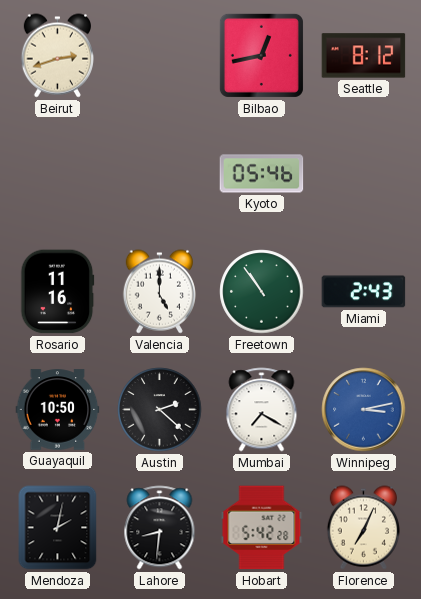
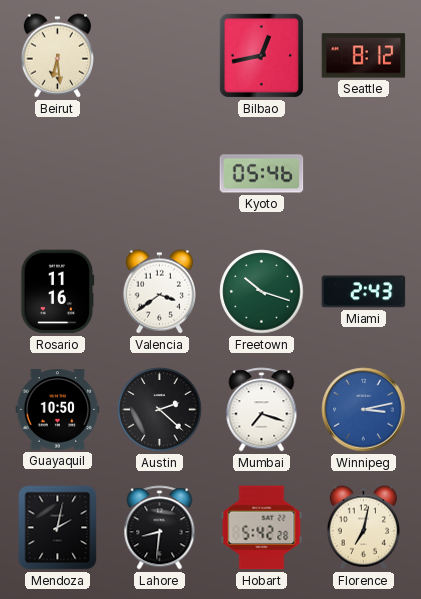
Beirut: 2:42 -> 6:29 (57, 56)
Valencia: 5:00 -> 3:39 (159, 292)
Freetown: 10:54 -> 10:18 (262, 292)
Mumbai: 7:20 -> 7:18 (262, 410)
Florence: 7:04 -> 7:02 (363, 528)
